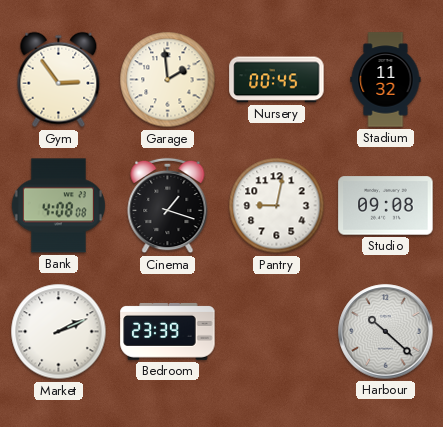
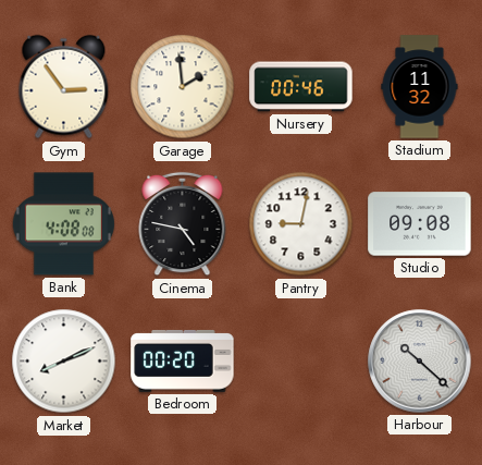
Nursery: 00:45 -> 00:46 (301, 87)
Cinema: 1:18 -> 4:47 (183, 224)
Market: 2:11 -> 8:11 (64, 362)
Bedroom: 23:39 -> 00:20 (183, 360)
